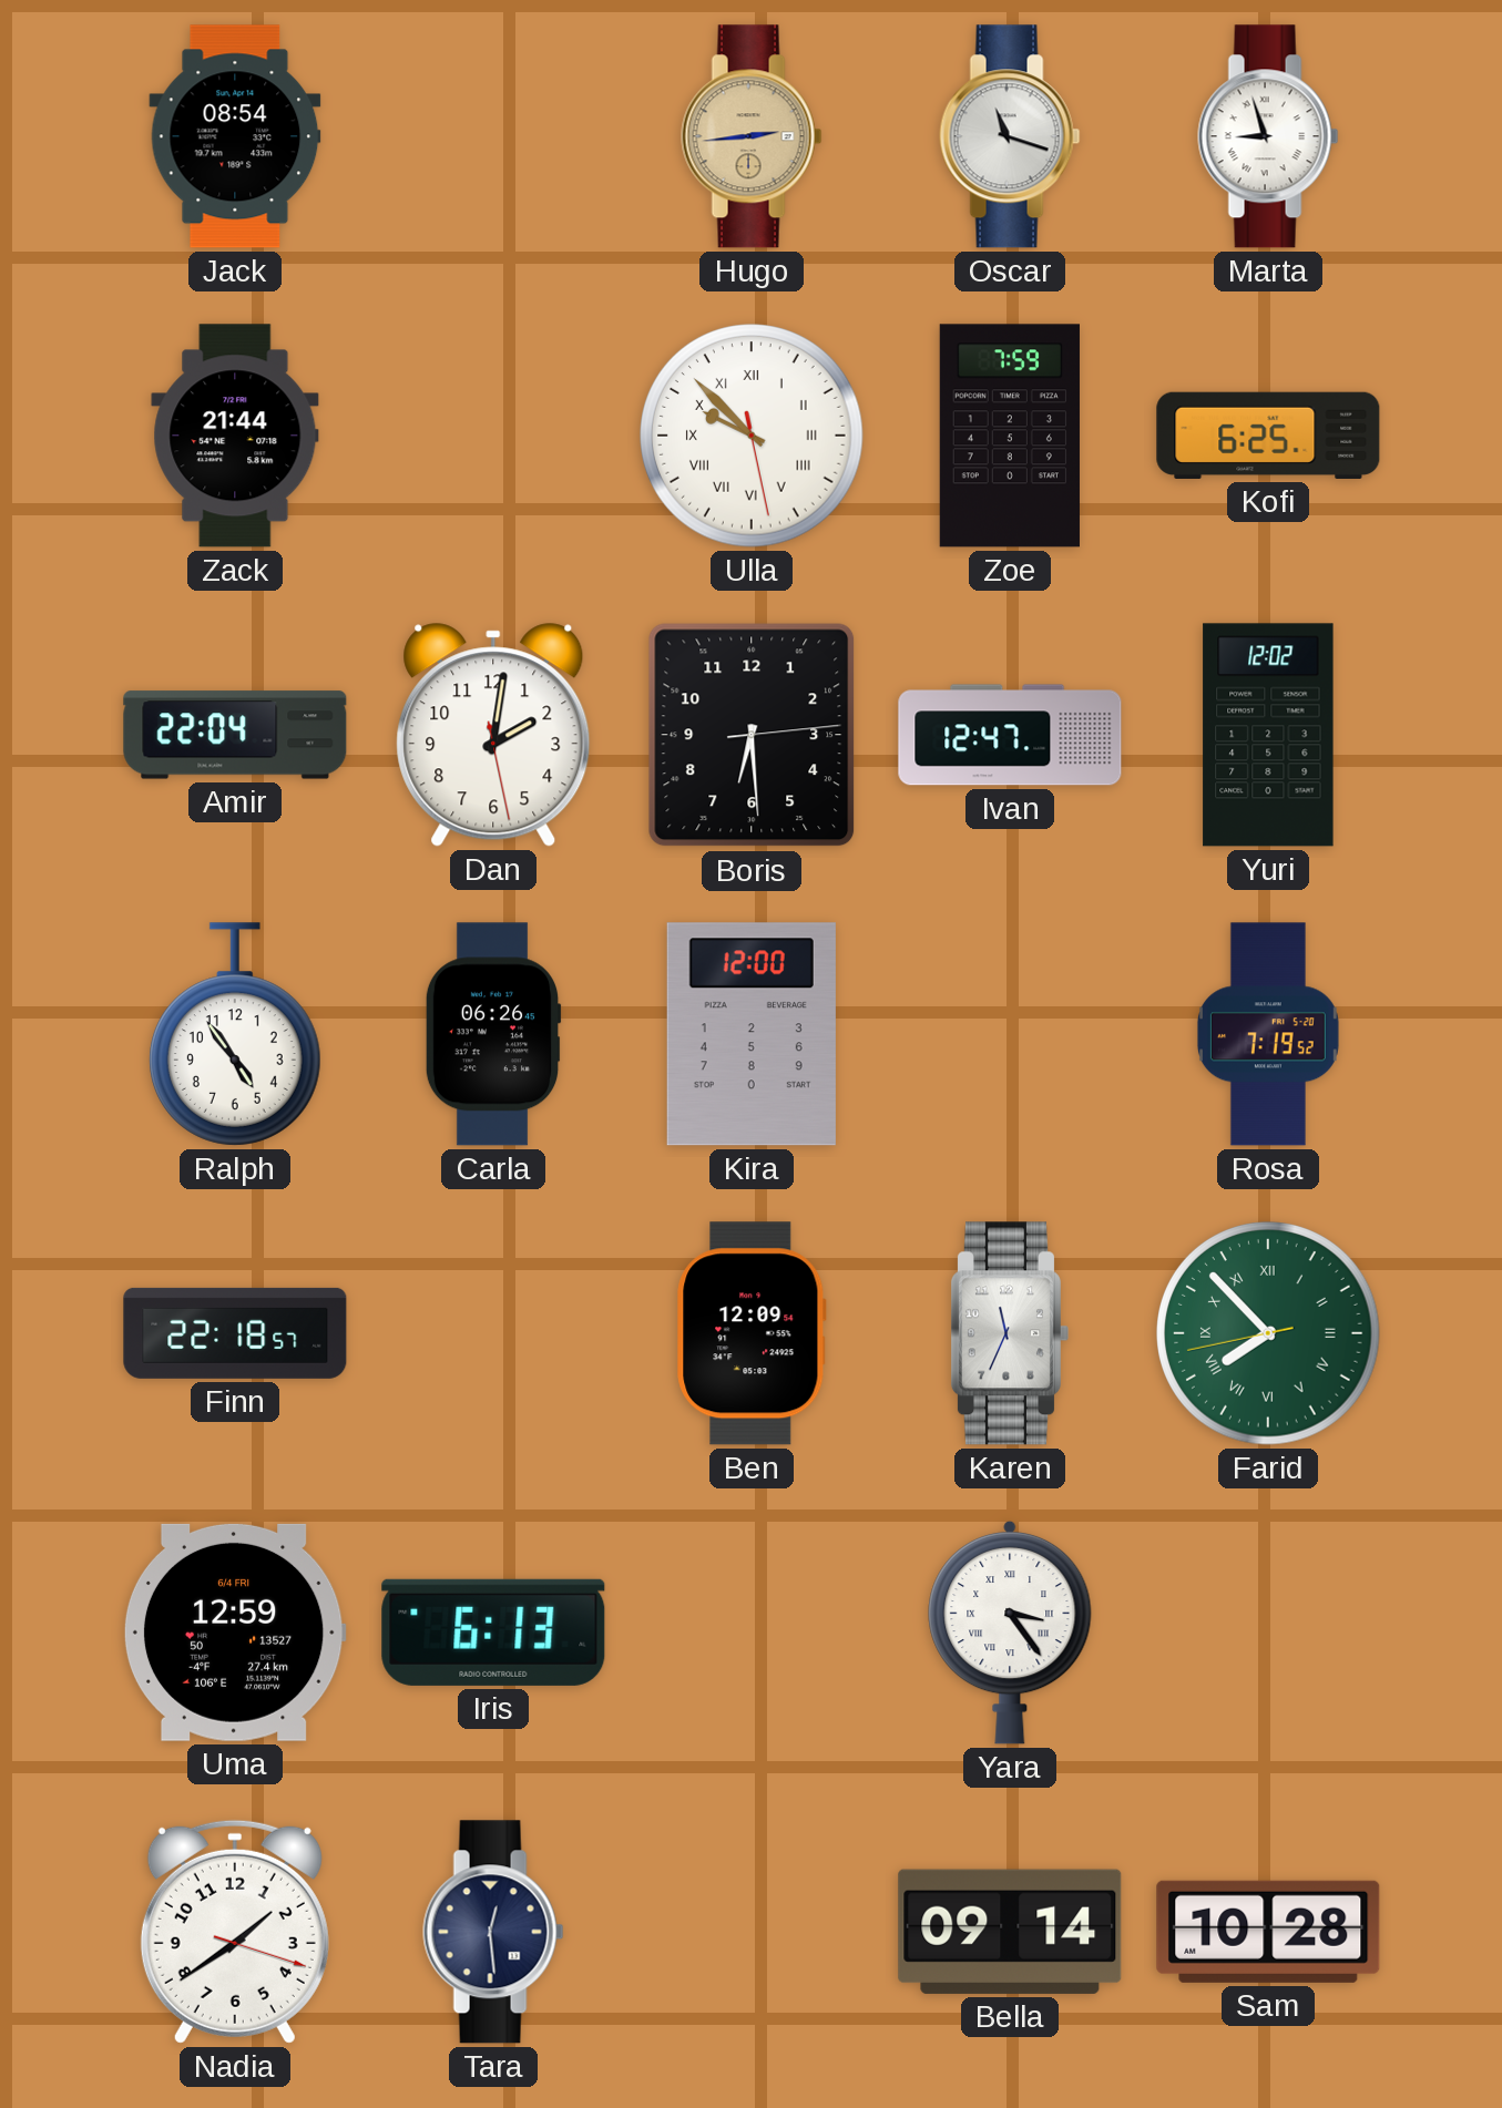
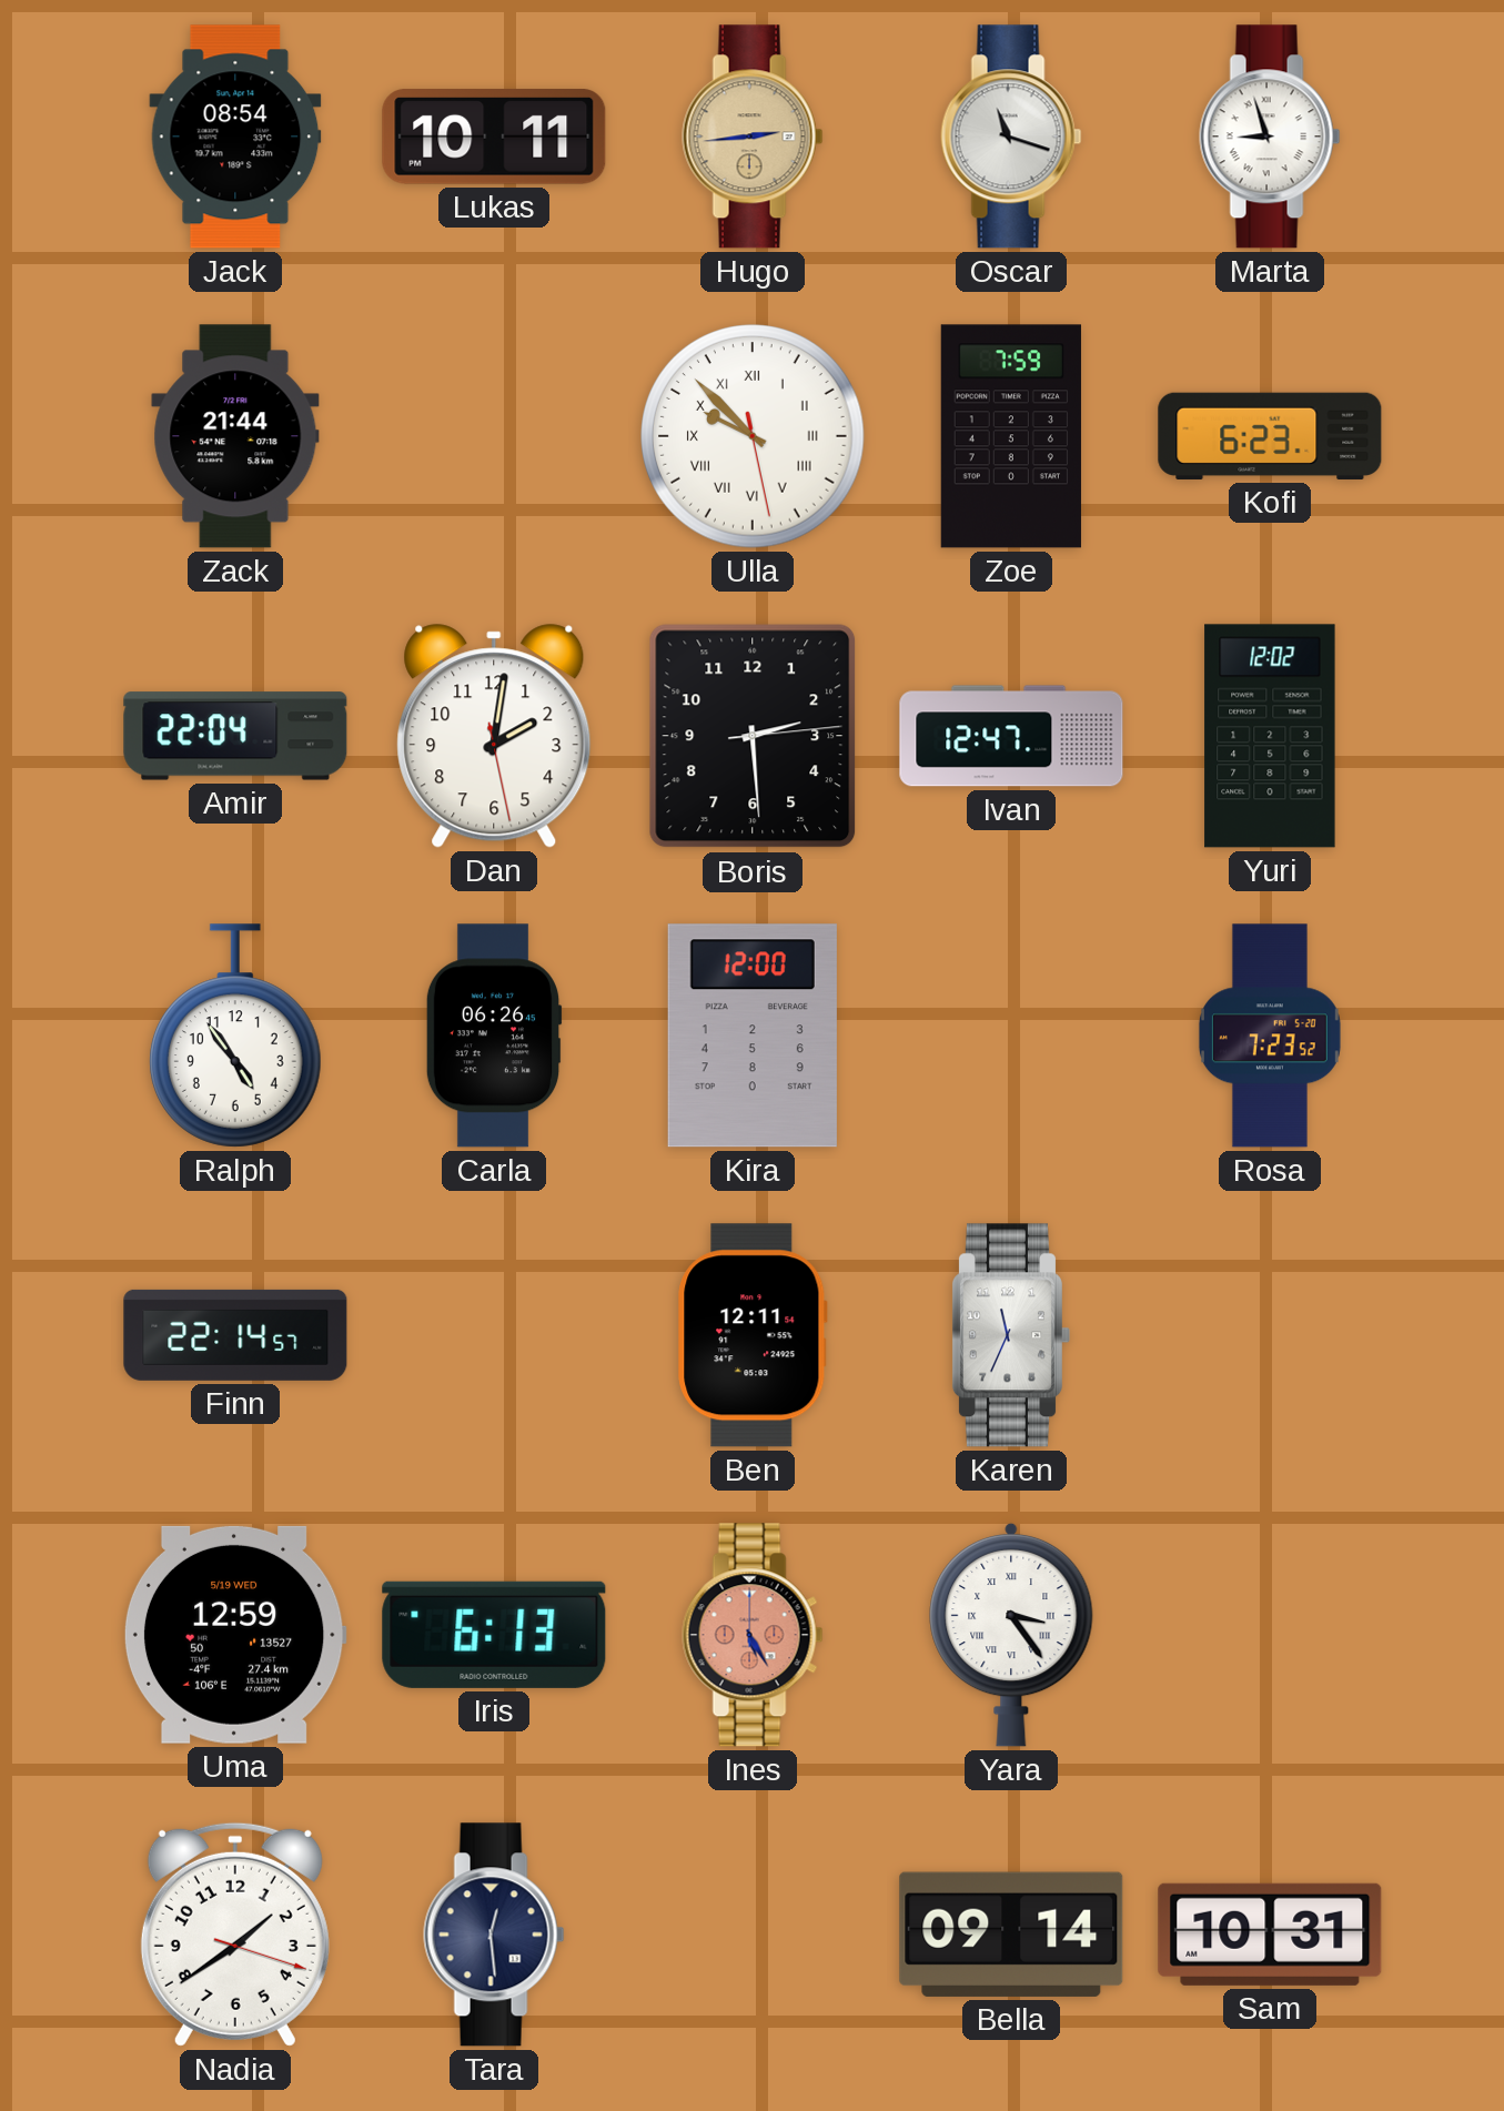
Lukas: none -> 10:11 (494, 137)
Kofi: 6:25 -> 6:23 (1270, 436)
Boris: 6:29 -> 2:29 (753, 736)
Rosa: 7:19 -> 7:23 (1270, 1036)
Finn: 22:18 -> 22:14 (235, 1335)
Ben: 12:09 -> 12:11 (753, 1335)
Farid: 7:52 -> none (1268, 1333)
Uma date: 6/4 FRI -> 5/19 WED (235, 1635)
Ines: none -> 5:25 (753, 1635)
Sam: 10:28 -> 10:31 (1270, 1935)
